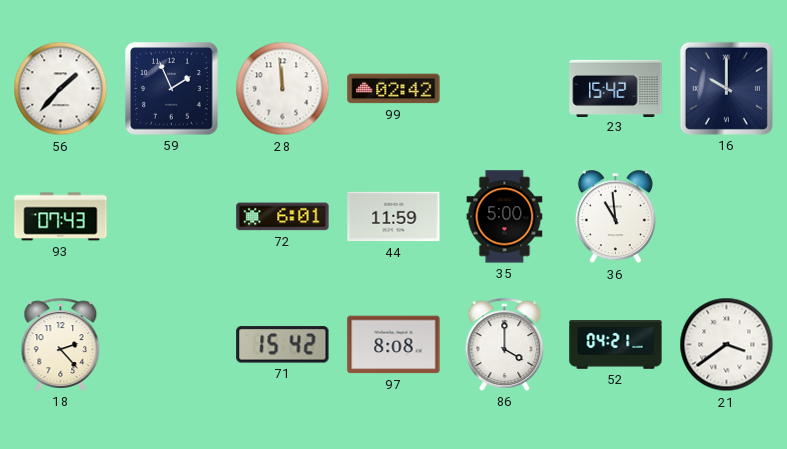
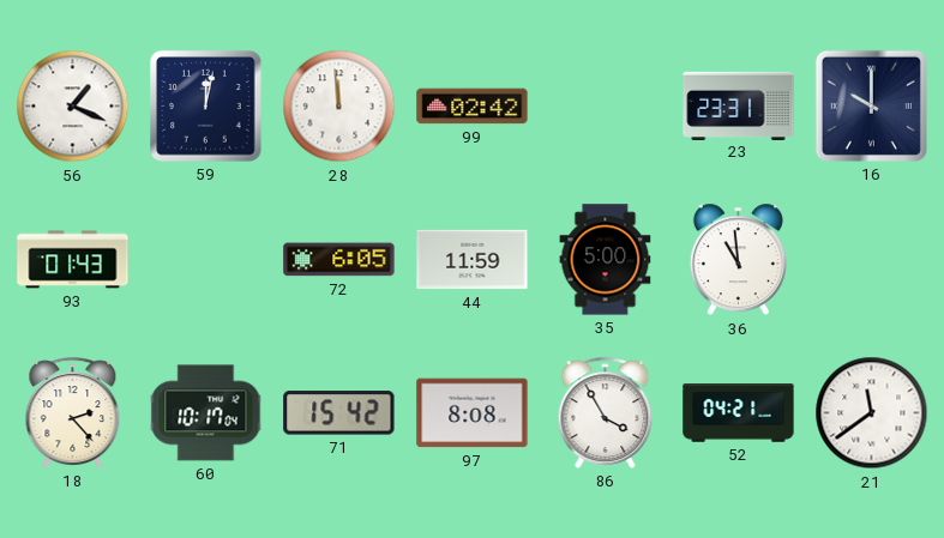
56: 1:37 -> 1:19 (73, 107)
59: 1:56 -> 12:02 (206, 107)
23: 15:42 -> 23:31 (739, 105)
93: 07:43 -> 01:43 (73, 260)
72: 6:01 -> 6:05 (339, 260)
60: none -> 10:17 (206, 413)
86: 4:00 -> 3:55 (606, 412)
21: 3:39 -> 11:39 (872, 413)
